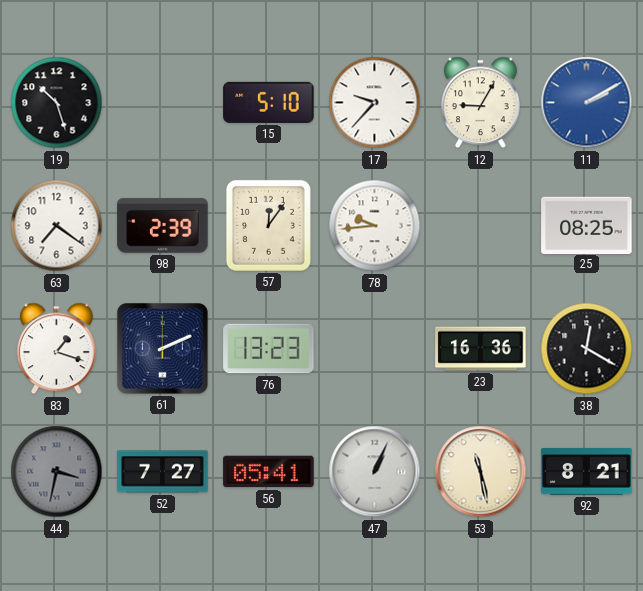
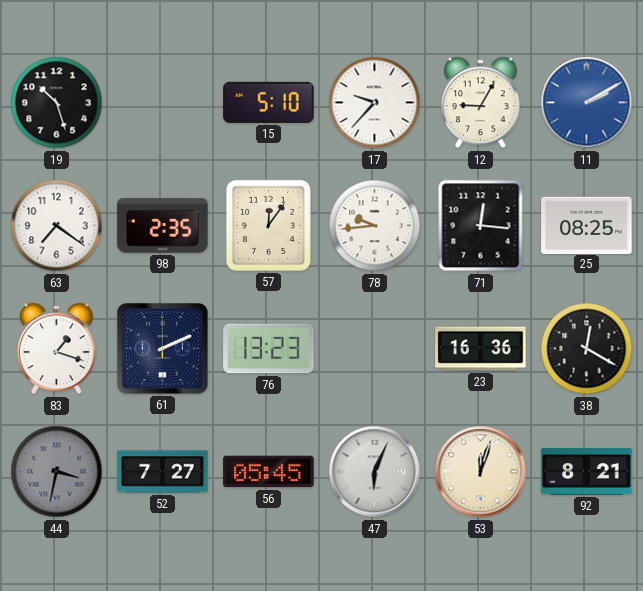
98: 2:39 -> 2:35 (163, 226)
71: none -> 12:16 (481, 226)
56: 05:41 -> 05:45 (269, 472)
47: 1:04 -> 6:04 (375, 472)
53: 11:28 -> 12:03 (481, 472)
